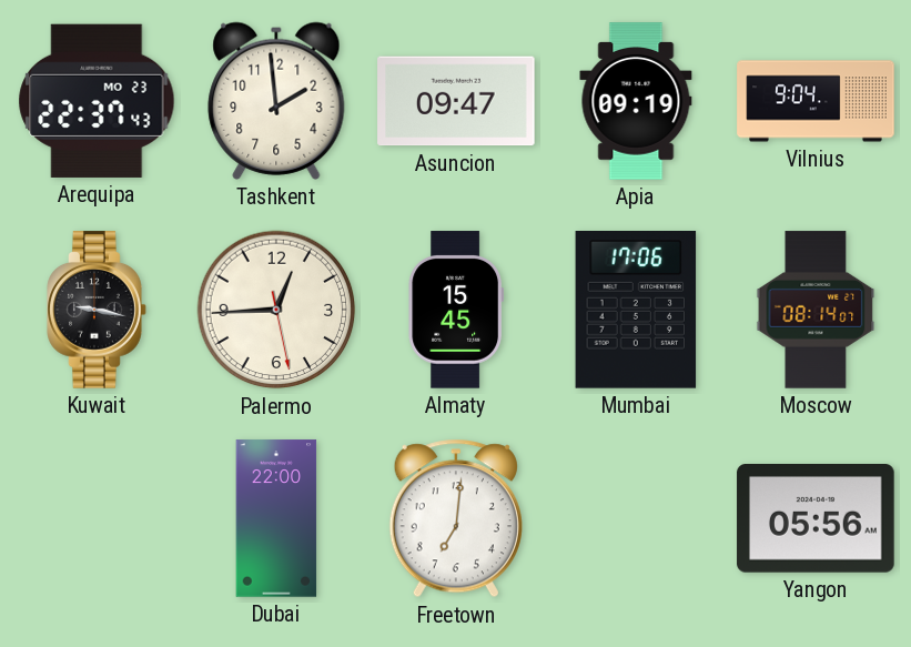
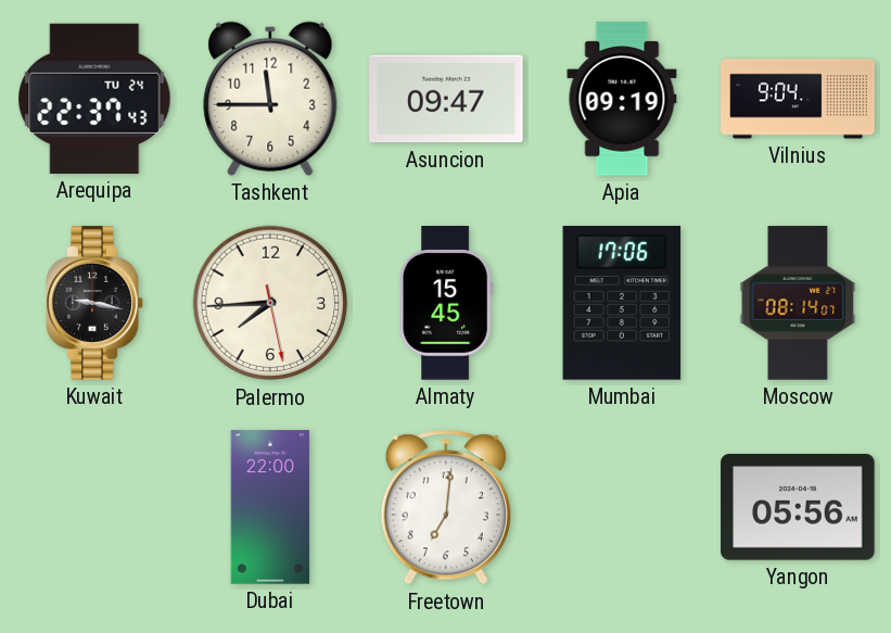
Arequipa date: MO 23 -> TU 24 (94, 99)
Tashkent: 1:59 -> 11:45 (270, 99)
Palermo: 12:44 -> 7:44 (270, 303)
